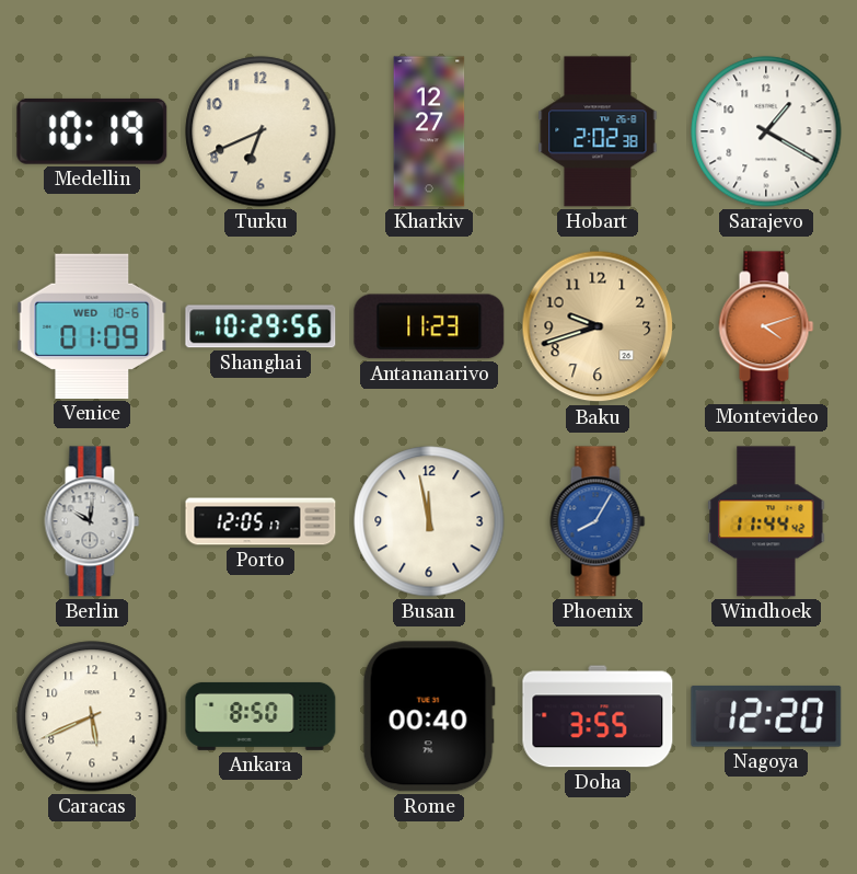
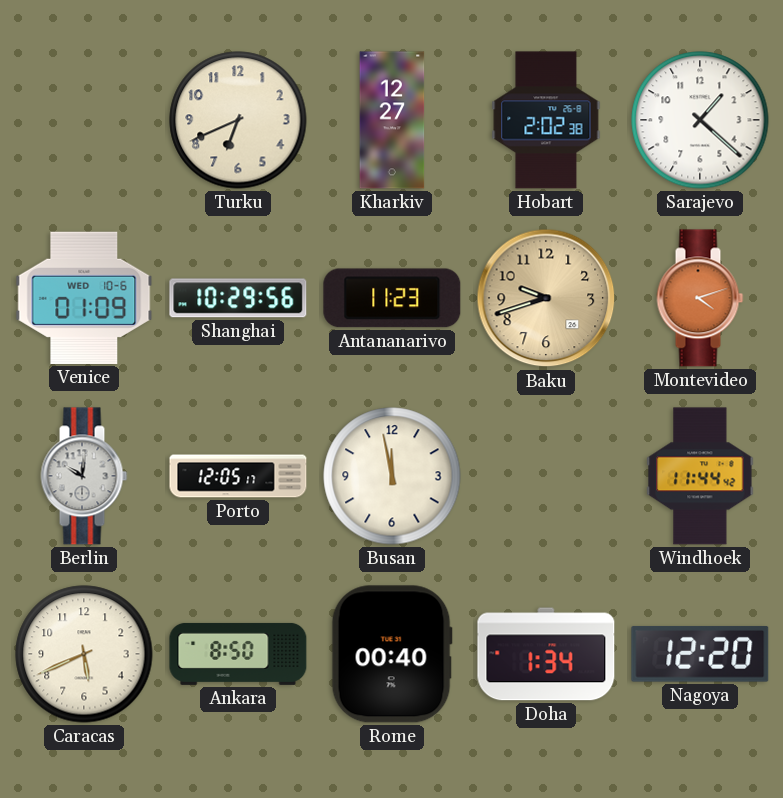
Medellin: 10:19 -> none (92, 131)
Sarajevo: 1:20 -> 1:22 (700, 120)
Phoenix: 8:05 -> none (598, 521)
Doha: 3:55 -> 1:34 (546, 654)
